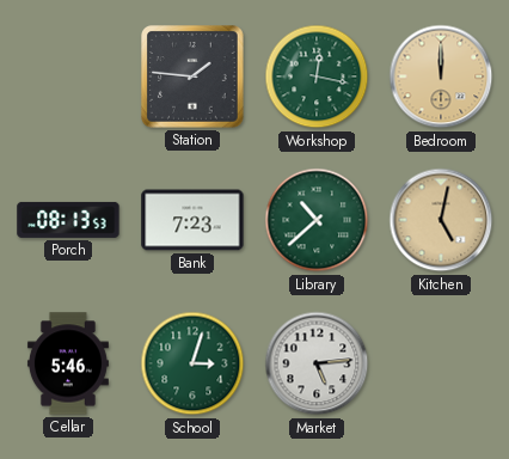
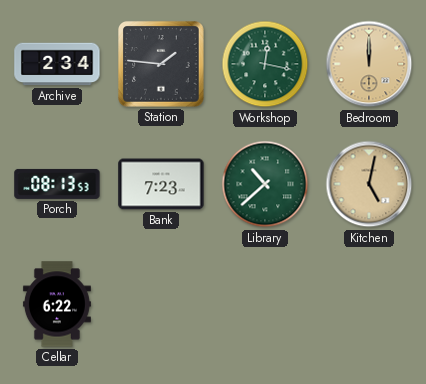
Archive: none -> 2:34 (57, 64)
Cellar: 5:46 -> 6:22 (57, 304)
School: 3:03 -> none (192, 363)
Market: 5:14 -> none (317, 363)
